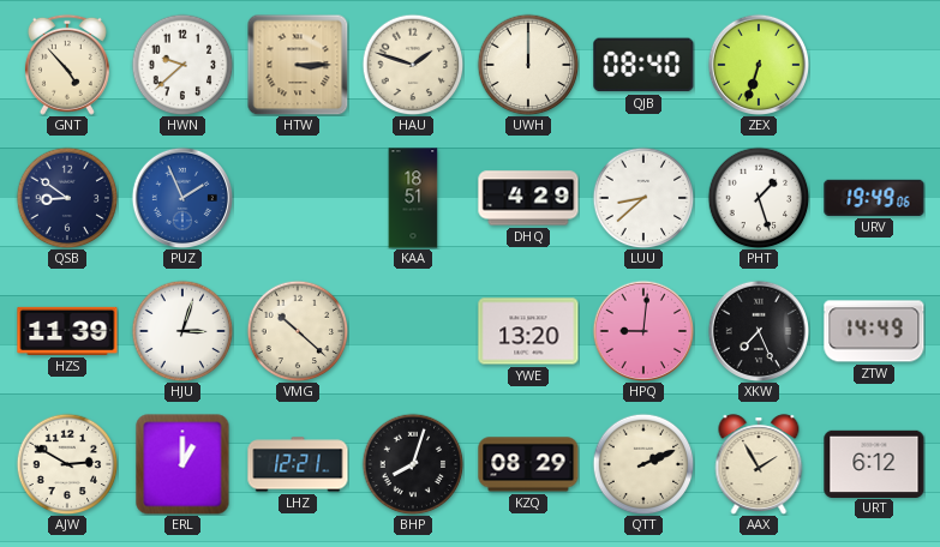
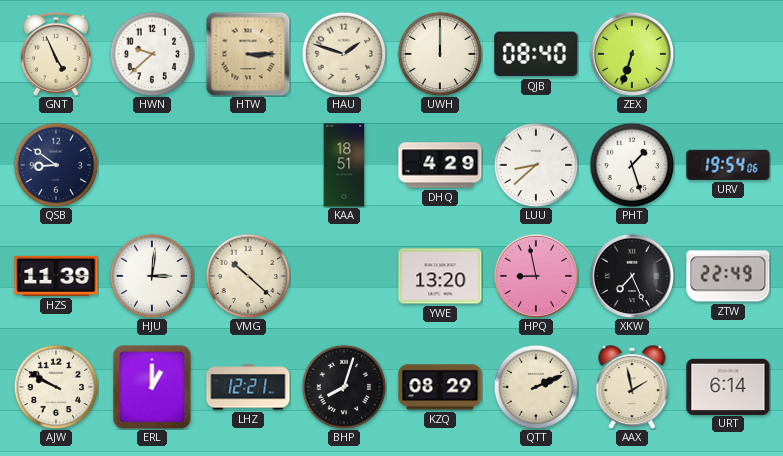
GNT: 4:53 -> 4:56 (56, 54)
PUZ: 1:56 -> none (181, 197)
URV: 19:49 -> 19:54 (728, 165)
HJU: 3:03 -> 3:01 (152, 276)
HPQ: 9:01 -> 8:58 (535, 275)
ZTW: 14:49 -> 22:49 (728, 276)
AJW: 2:50 -> 9:50 (56, 387)
AAX: 1:55 -> 1:58 (632, 387)
URT: 6:12 -> 6:14 (728, 386)
